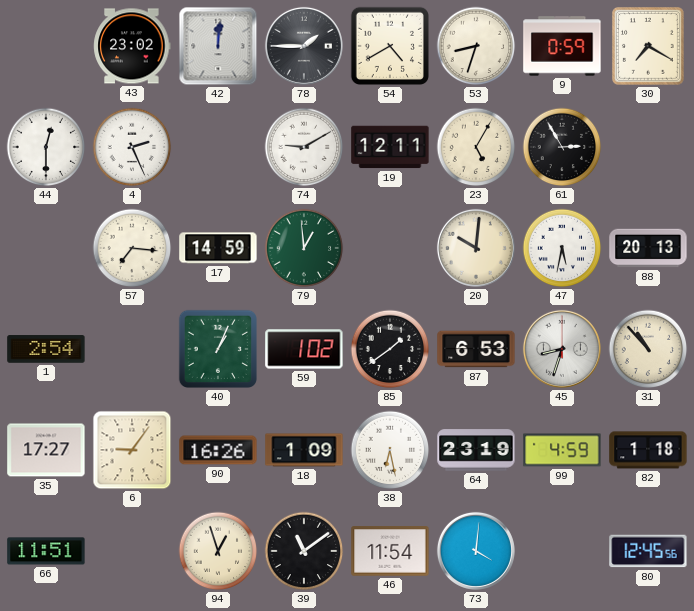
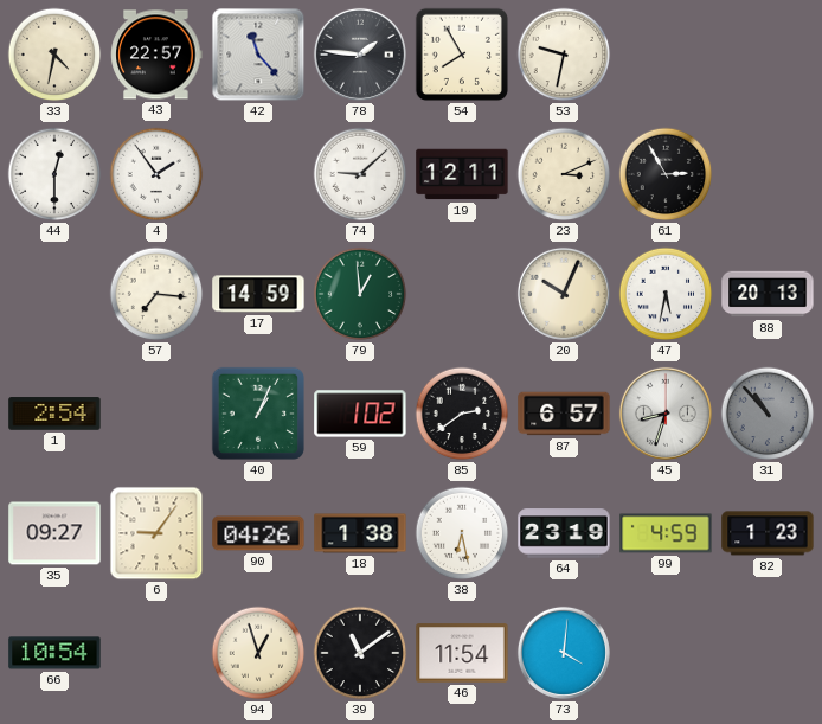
33: none -> 4:32 (54, 55)
43: 23:02 -> 22:57 (156, 55)
42: 12:01 -> 11:23 (258, 55)
78: 1:45 -> 1:46 (360, 55)
54: 4:40 -> 7:55 (462, 55)
53: 8:33 -> 9:32 (564, 55)
9: 0:59 -> none (562, 46)
30: 7:20 -> none (649, 47)
4: 2:26 -> 1:54 (156, 174)
74: 9:10 -> 9:08 (360, 174)
23: 5:05 -> 3:11 (564, 174)
20: 10:01 -> 10:04 (564, 294)
85: 1:39 -> 2:39 (462, 414)
87: 6:53 -> 6:57 (564, 414)
31 dial: cream -> grey (768, 414)
35: 17:27 -> 09:27 (54, 533)
90: 16:26 -> 04:26 (258, 533)
18: 1:09 -> 1:38 (360, 533)
82: 1:18 -> 1:23 (768, 533)
66: 11:51 -> 10:54 (54, 653)
80: 12:45 -> none (648, 551)
